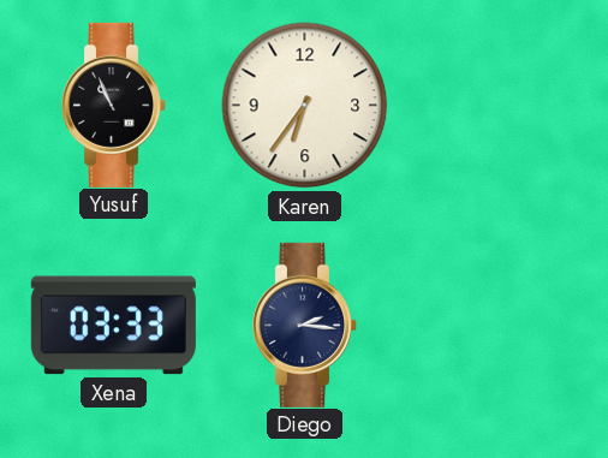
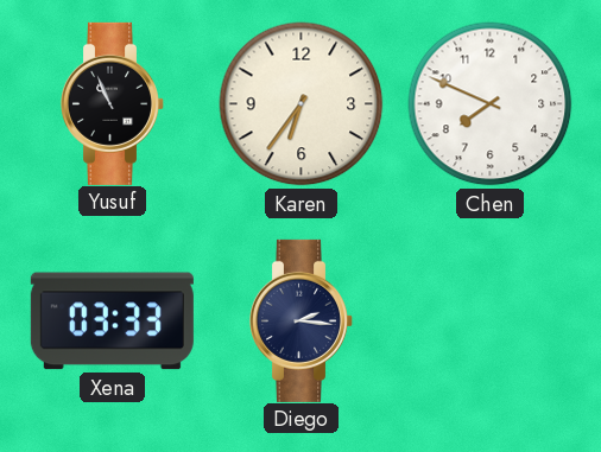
Chen: none -> 7:49 (491, 104)
